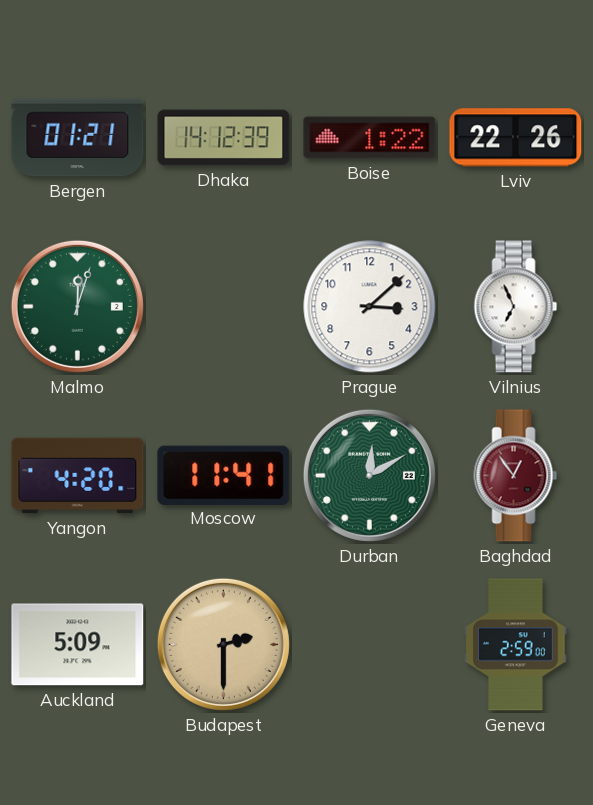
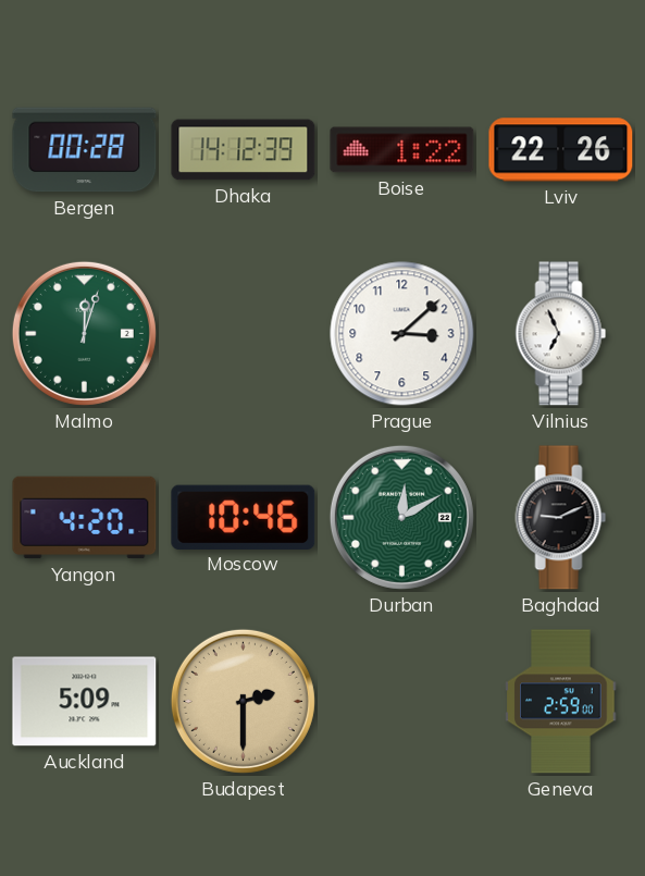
Bergen: 01:21 -> 00:28 (85, 150)
Moscow: 11:41 -> 10:46 (244, 517)
Baghdad: 12:54 -> 9:11 (561, 518)
Baghdad dial: burgundy -> black (561, 518)
